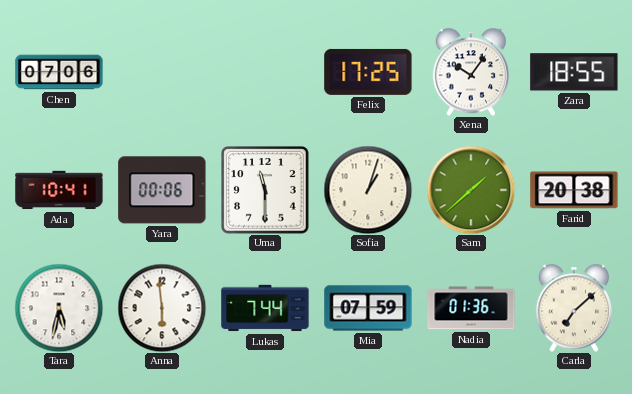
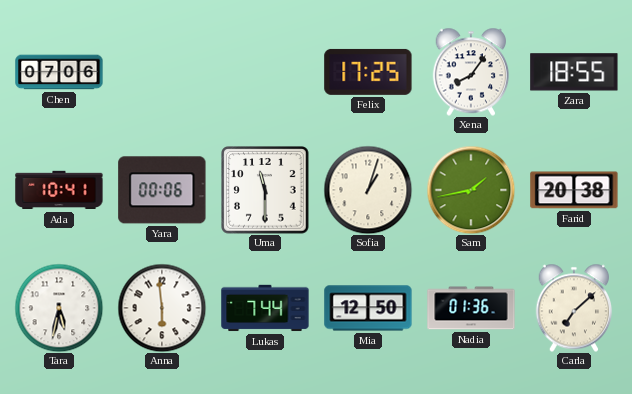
Xena: 10:06 -> 8:06 (471, 72)
Sam: 1:38 -> 1:43 (471, 190)
Mia: 07:59 -> 12:50 (368, 308)
